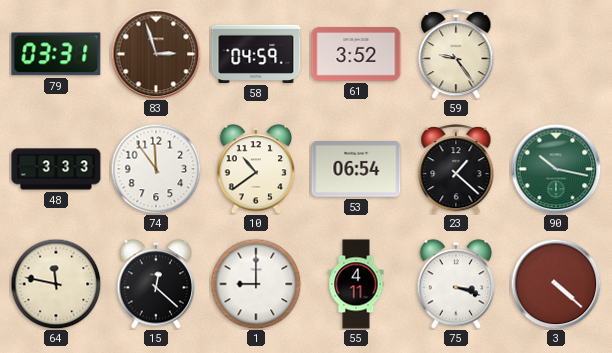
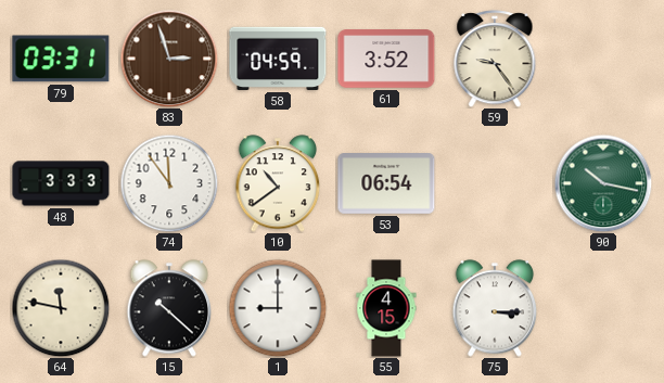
23: 1:22 -> none (456, 169)
15: 12:22 -> 10:22 (169, 308)
55: 4:11 -> 4:15 (386, 308)
75: 3:18 -> 3:15 (495, 308)
3: 4:22 -> none (556, 284)
